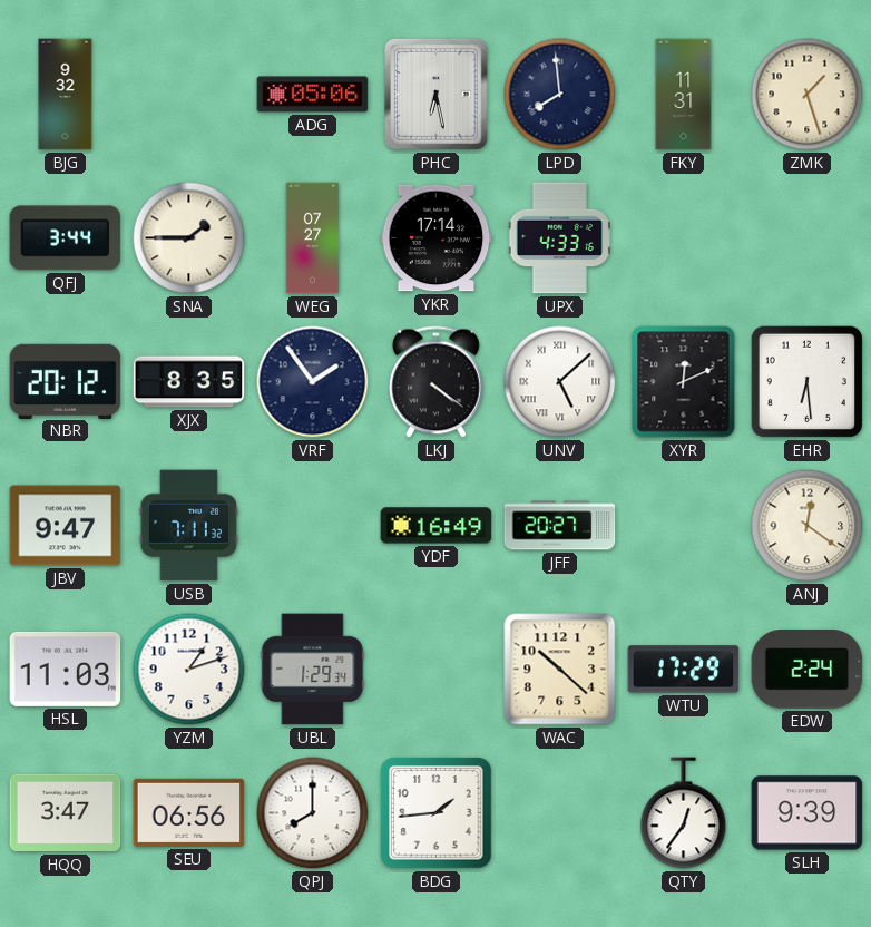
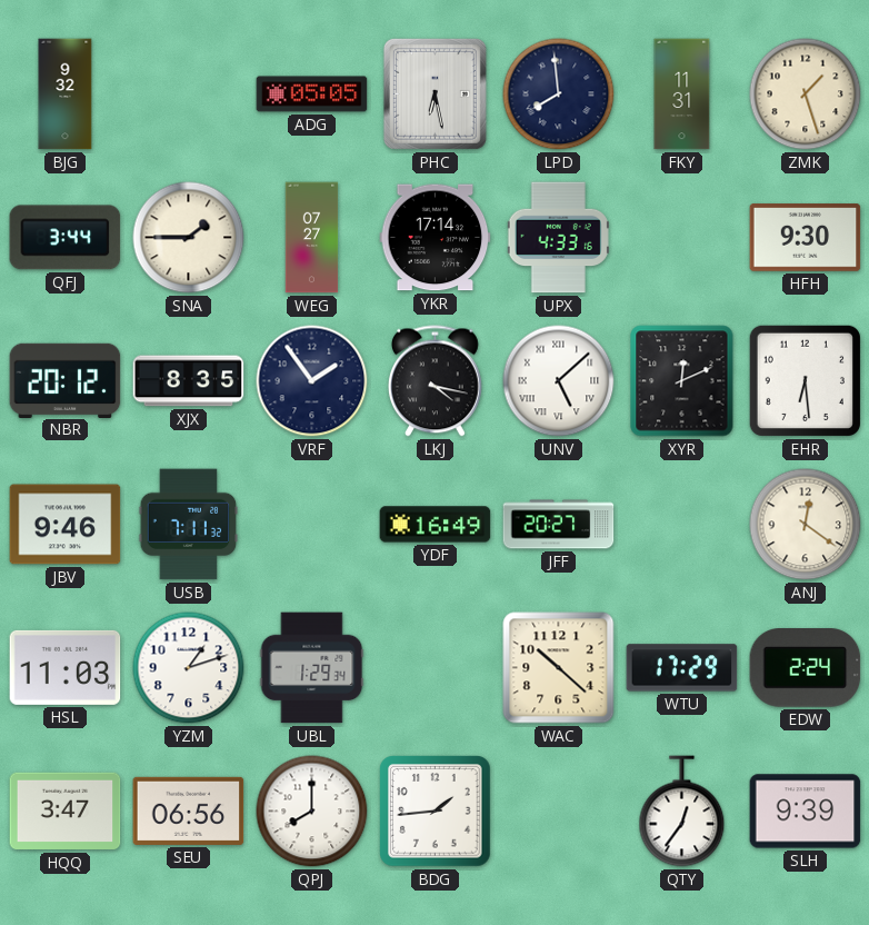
ADG: 05:06 -> 05:05 (312, 95)
HFH: none -> 9:30 (806, 238)
LKJ: 4:21 -> 4:17 (434, 381)
JBV: 9:47 -> 9:46 (66, 525)
